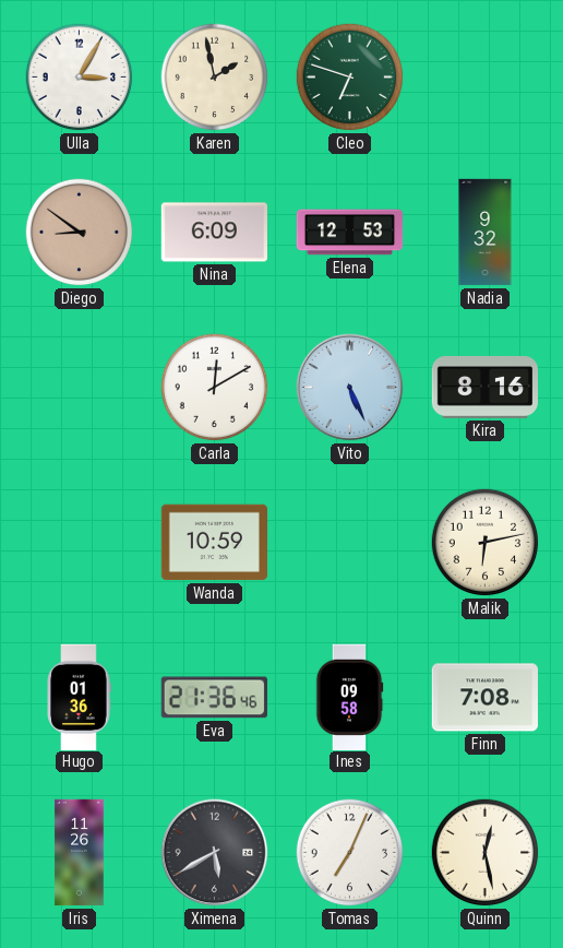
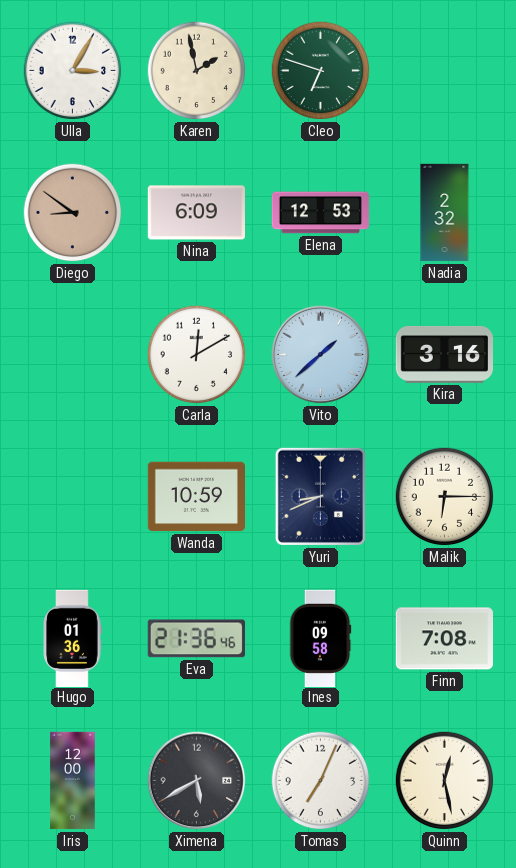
Nadia: 9:32 -> 2:32 (445, 213)
Vito: 5:26 -> 1:38 (321, 355)
Kira: 8:16 -> 3:16 (444, 354)
Yuri: none -> 8:41 (320, 496)
Malik: 6:13 -> 6:15 (445, 497)
Iris: 11:26 -> 12:00 (73, 781)
